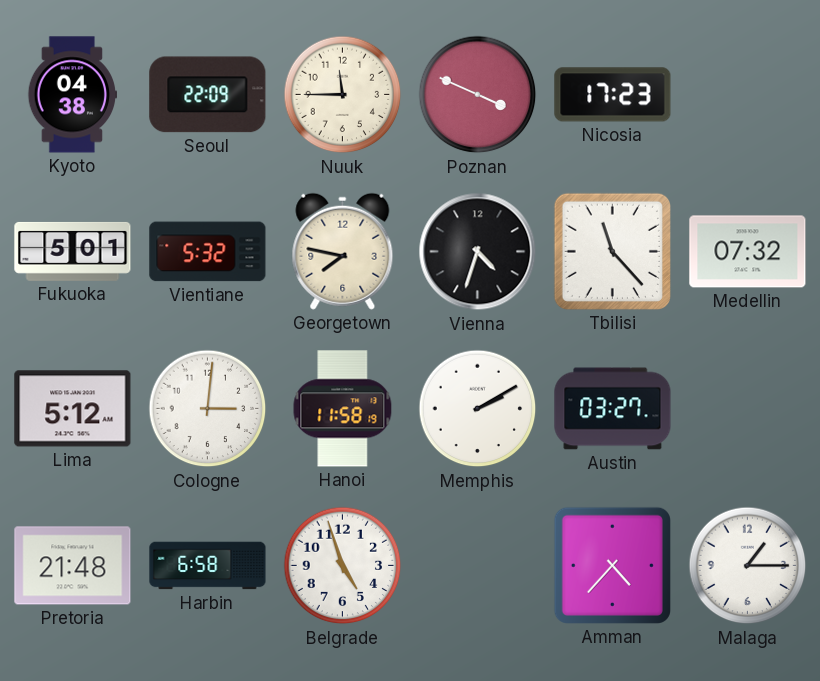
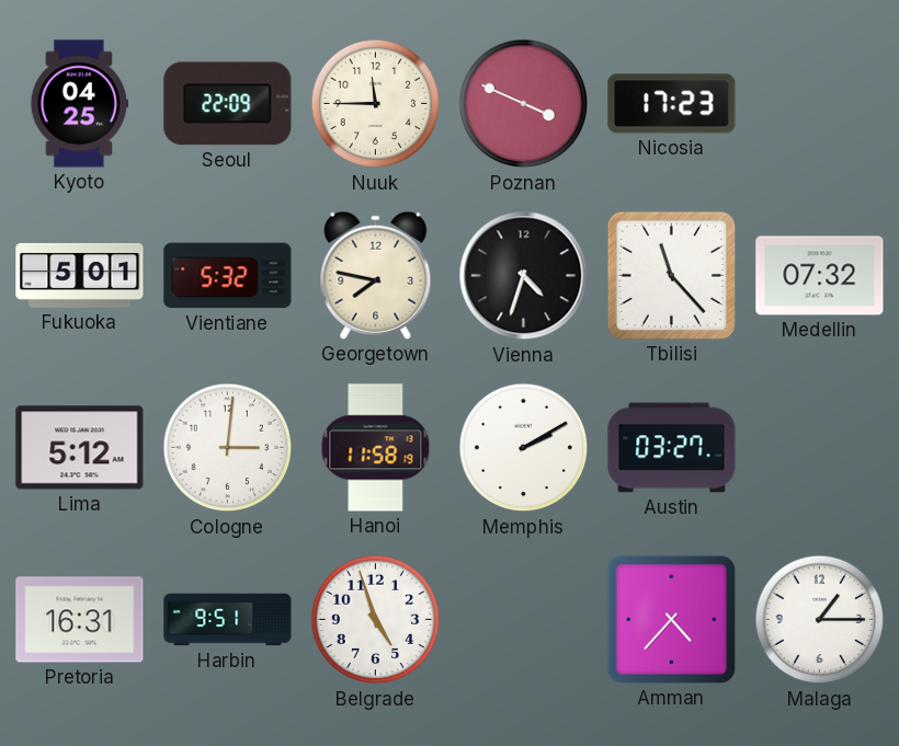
Kyoto: 04:38 -> 04:25 (79, 104)
Pretoria: 21:48 -> 16:31 (80, 620)
Harbin: 6:58 -> 9:51 (228, 620)
